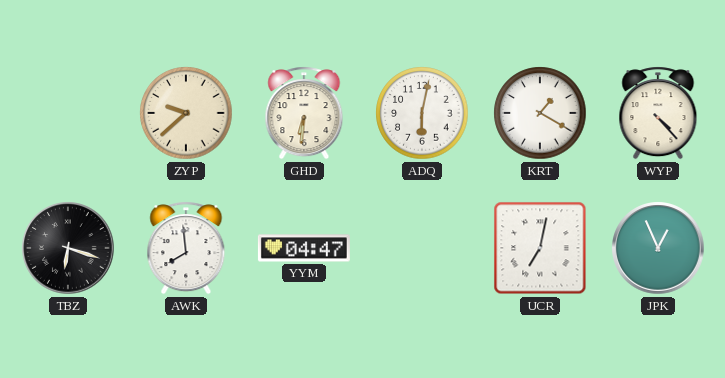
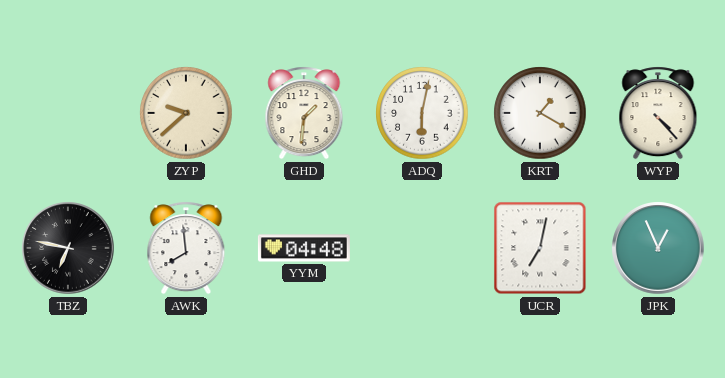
GHD: 6:31 -> 1:31 (304, 113)
TBZ: 6:18 -> 6:47 (68, 248)
YYM: 04:47 -> 04:48 (304, 248)
